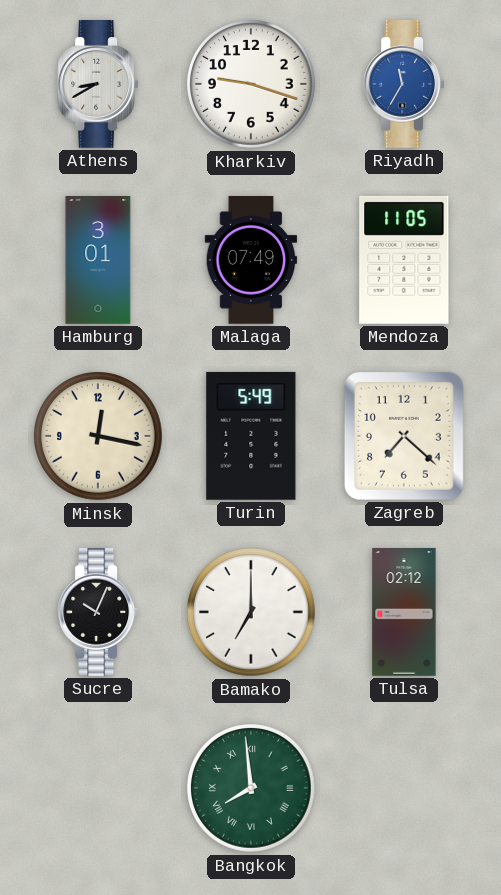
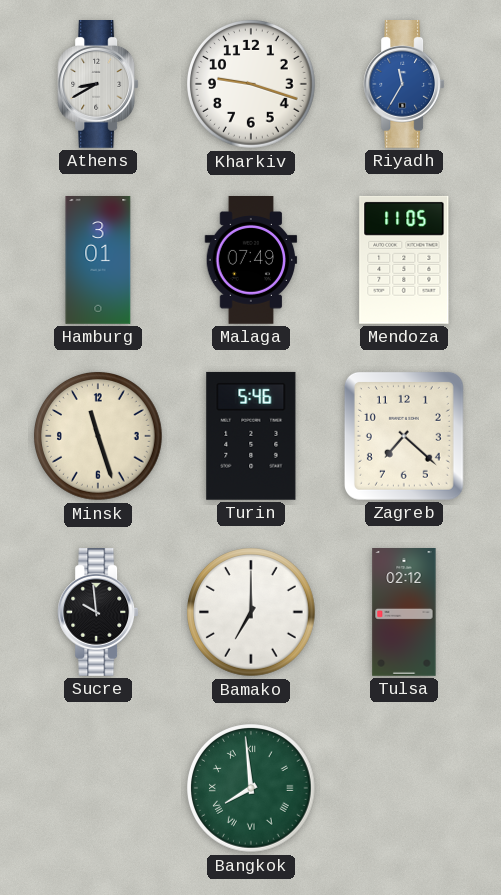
Minsk: 12:17 -> 11:27 (99, 437)
Turin: 5:49 -> 5:46 (251, 436)
Sucre: 10:04 -> 9:59 (98, 613)
